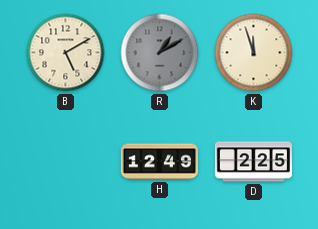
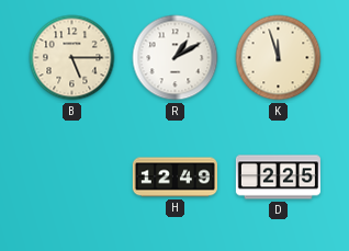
B: 5:10 -> 5:15 (72, 58)
R dial: grey -> white (176, 58)
